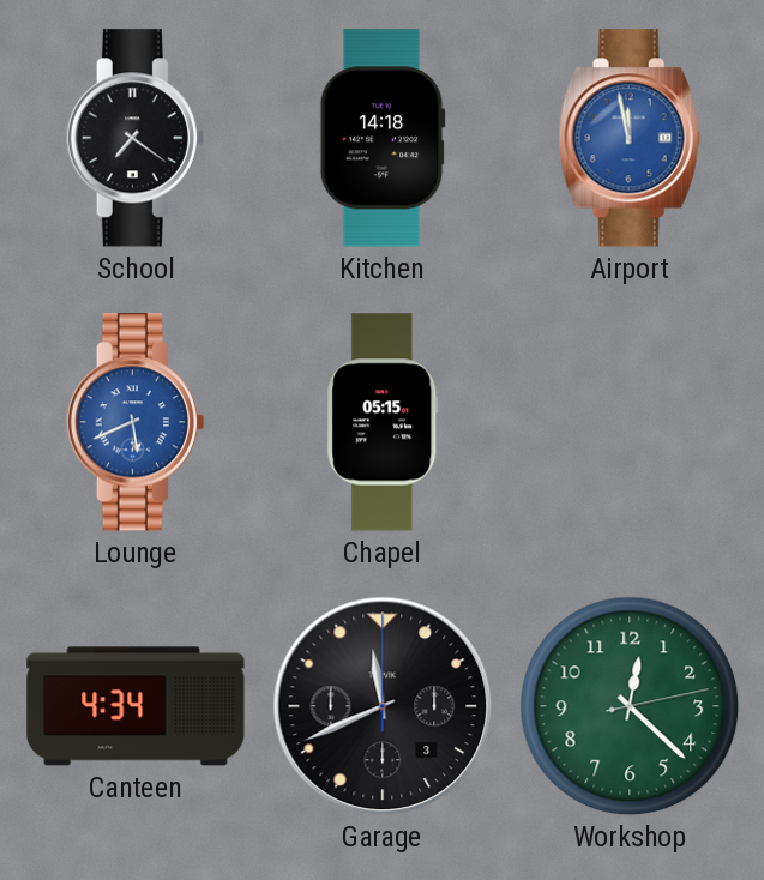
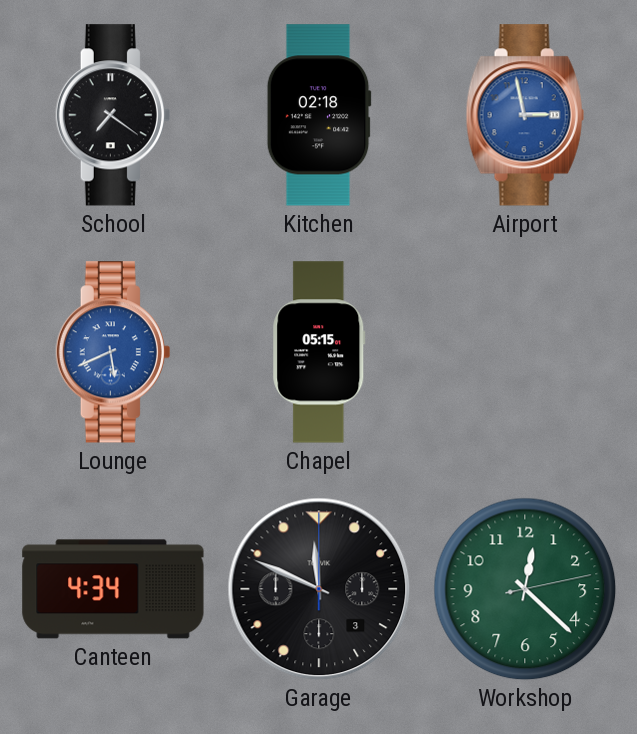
Kitchen: 14:18 -> 02:18 (319, 115)
Airport: 11:58 -> 2:58 (525, 115)
Garage: 11:41 -> 11:49 (319, 589)
